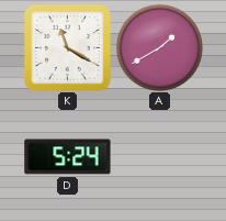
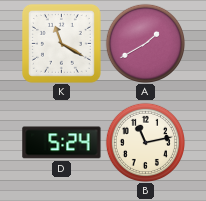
B: none -> 11:13 (145, 142)
